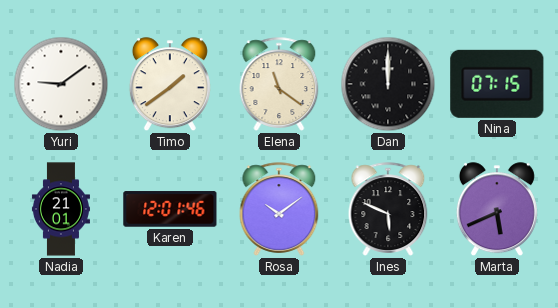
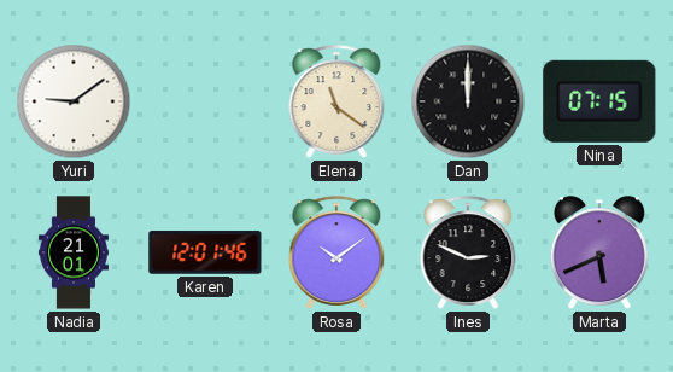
Timo: 1:39 -> none (170, 85)
Ines: 5:49 -> 2:49 (468, 252)
